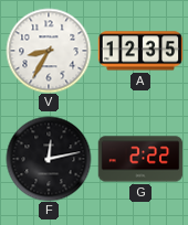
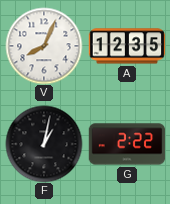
V: 8:35 -> 8:04 (44, 46)
F: 12:13 -> 1:02 (44, 144)
